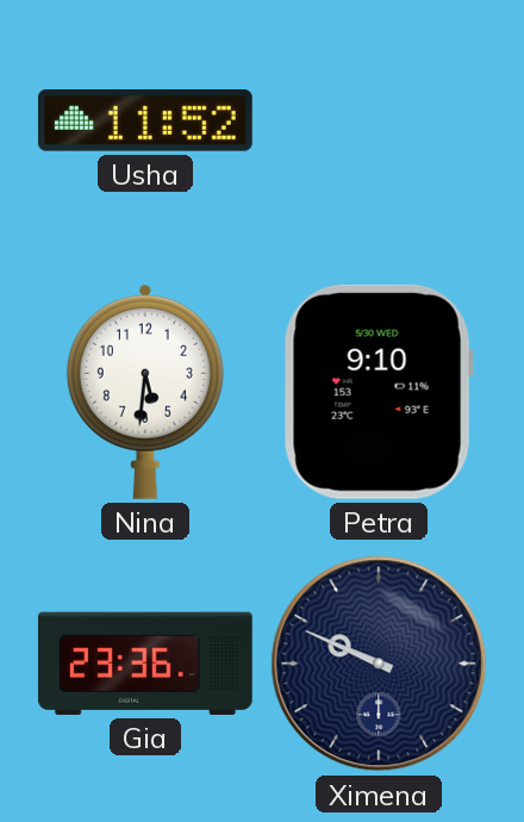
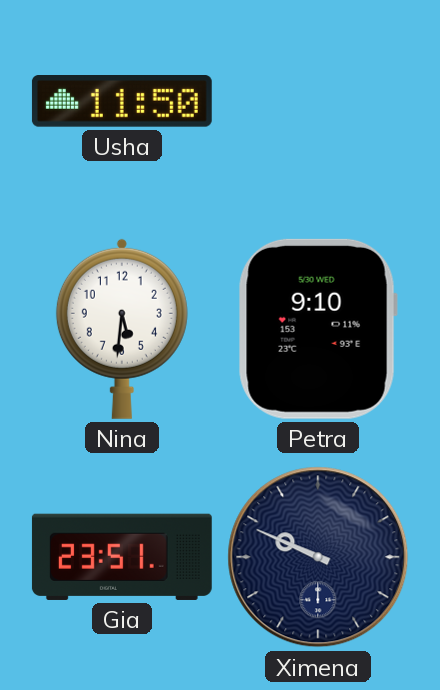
Usha: 11:52 -> 11:50 (122, 102)
Gia: 23:36 -> 23:51 (122, 557)
